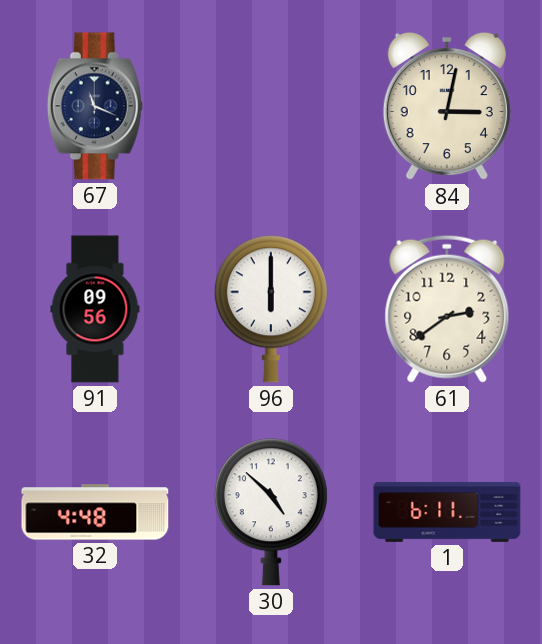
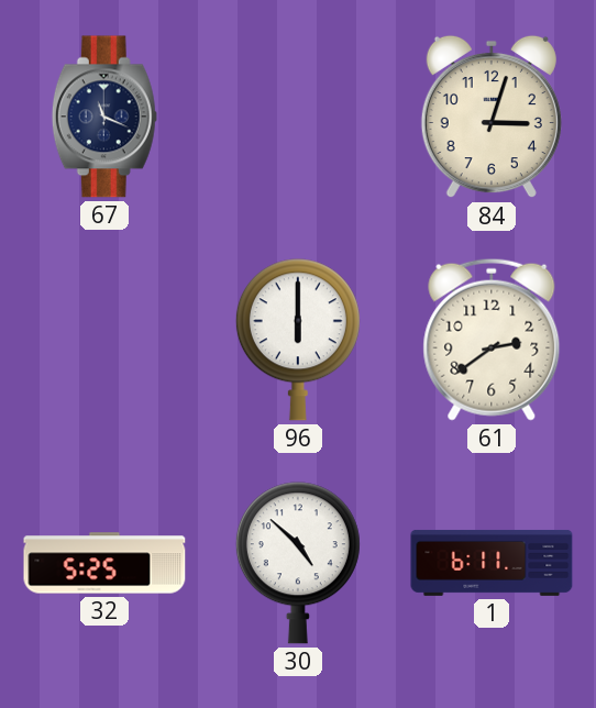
84: 3:02 -> 3:03 (492, 117)
91: 09:56 -> none (95, 309)
32: 4:48 -> 5:25 (104, 563)
